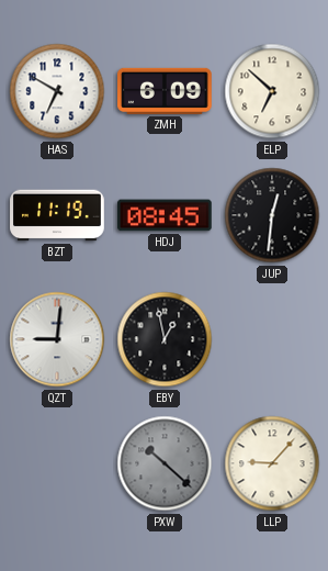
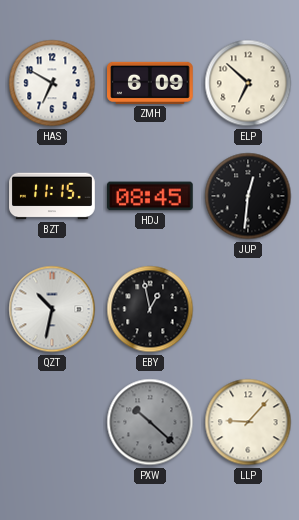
BZT: 11:19 -> 11:15 (52, 196)
QZT: 9:01 -> 10:32 (52, 309)
